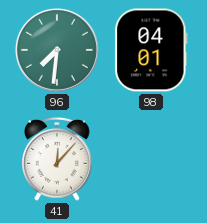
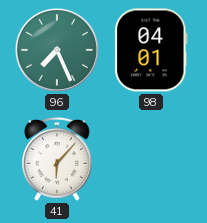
96: 7:31 -> 7:26 (57, 50)
41: 12:07 -> 6:07 (58, 159)
